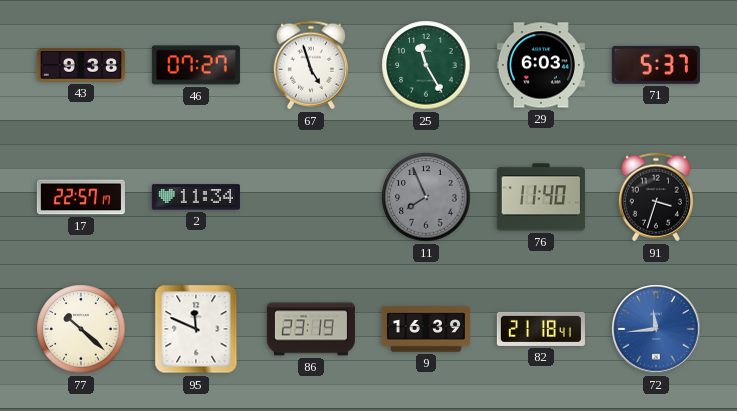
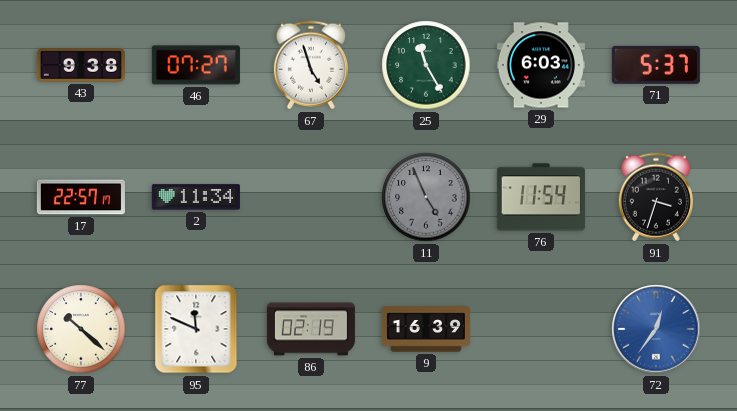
11: 7:56 -> 4:56 (426, 197)
76: 11:40 -> 11:54 (541, 197)
86: 23:19 -> 02:19 (311, 329)
82: 21:18 -> none (541, 329)
72: 11:44 -> 12:36 (656, 329)
